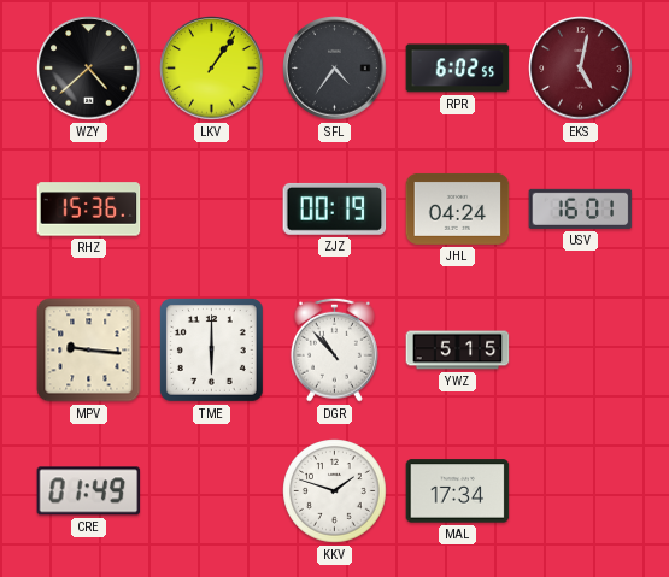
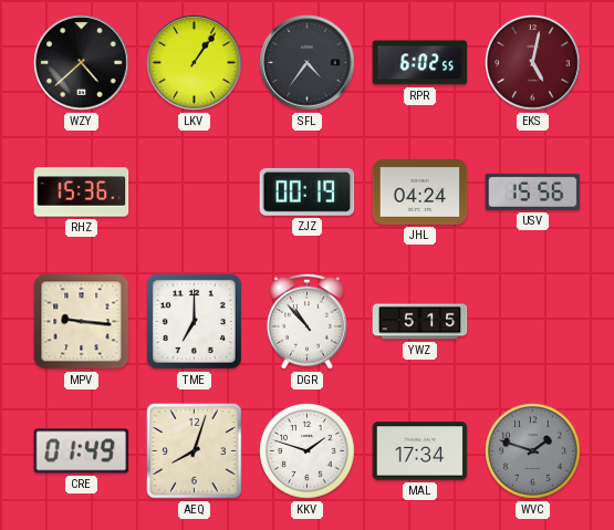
USV: 16:01 -> 15:56 (533, 191)
TME: 6:00 -> 7:00 (195, 322)
AEQ: none -> 8:03 (195, 451)
WVC: none -> 1:48 (533, 451)
